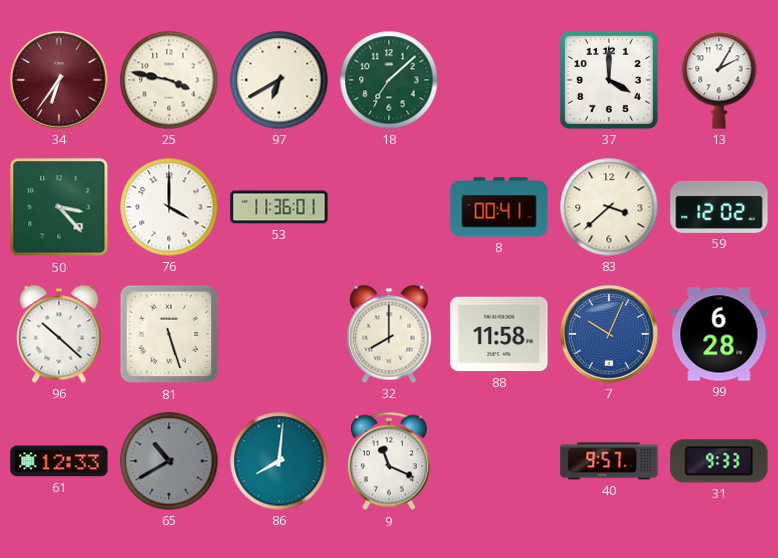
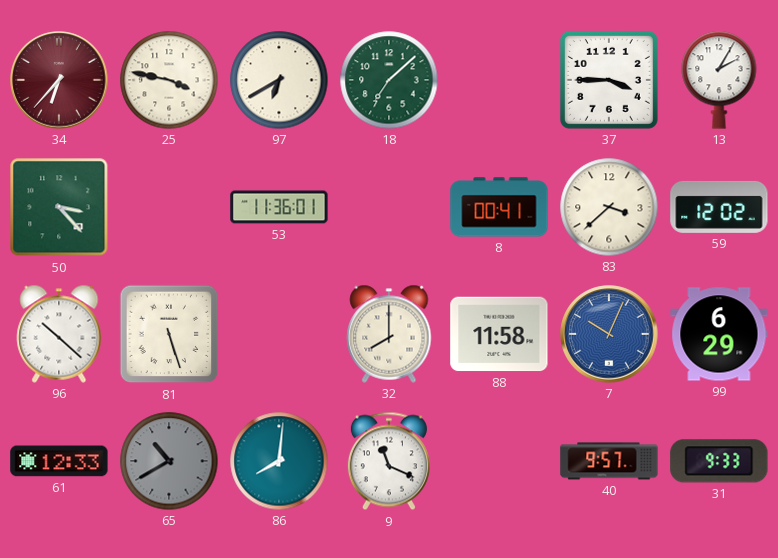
34: 6:36 -> 6:37 (59, 80)
37: 4:00 -> 3:45 (609, 80)
76: 4:00 -> none (169, 207)
99: 6:28 -> 6:29 (719, 334)
